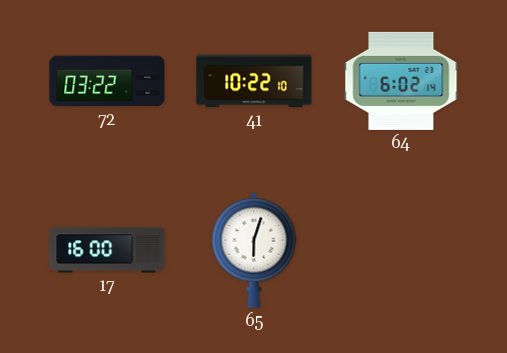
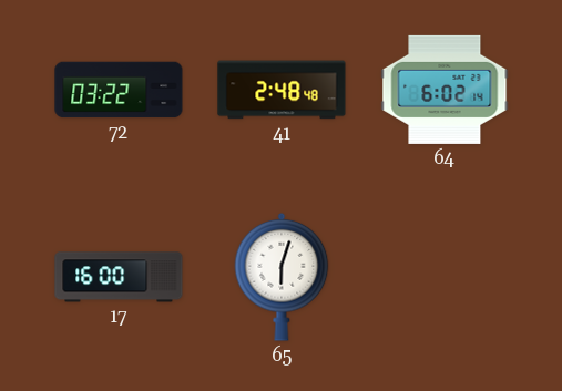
41: 10:22 -> 2:48 (282, 90)
